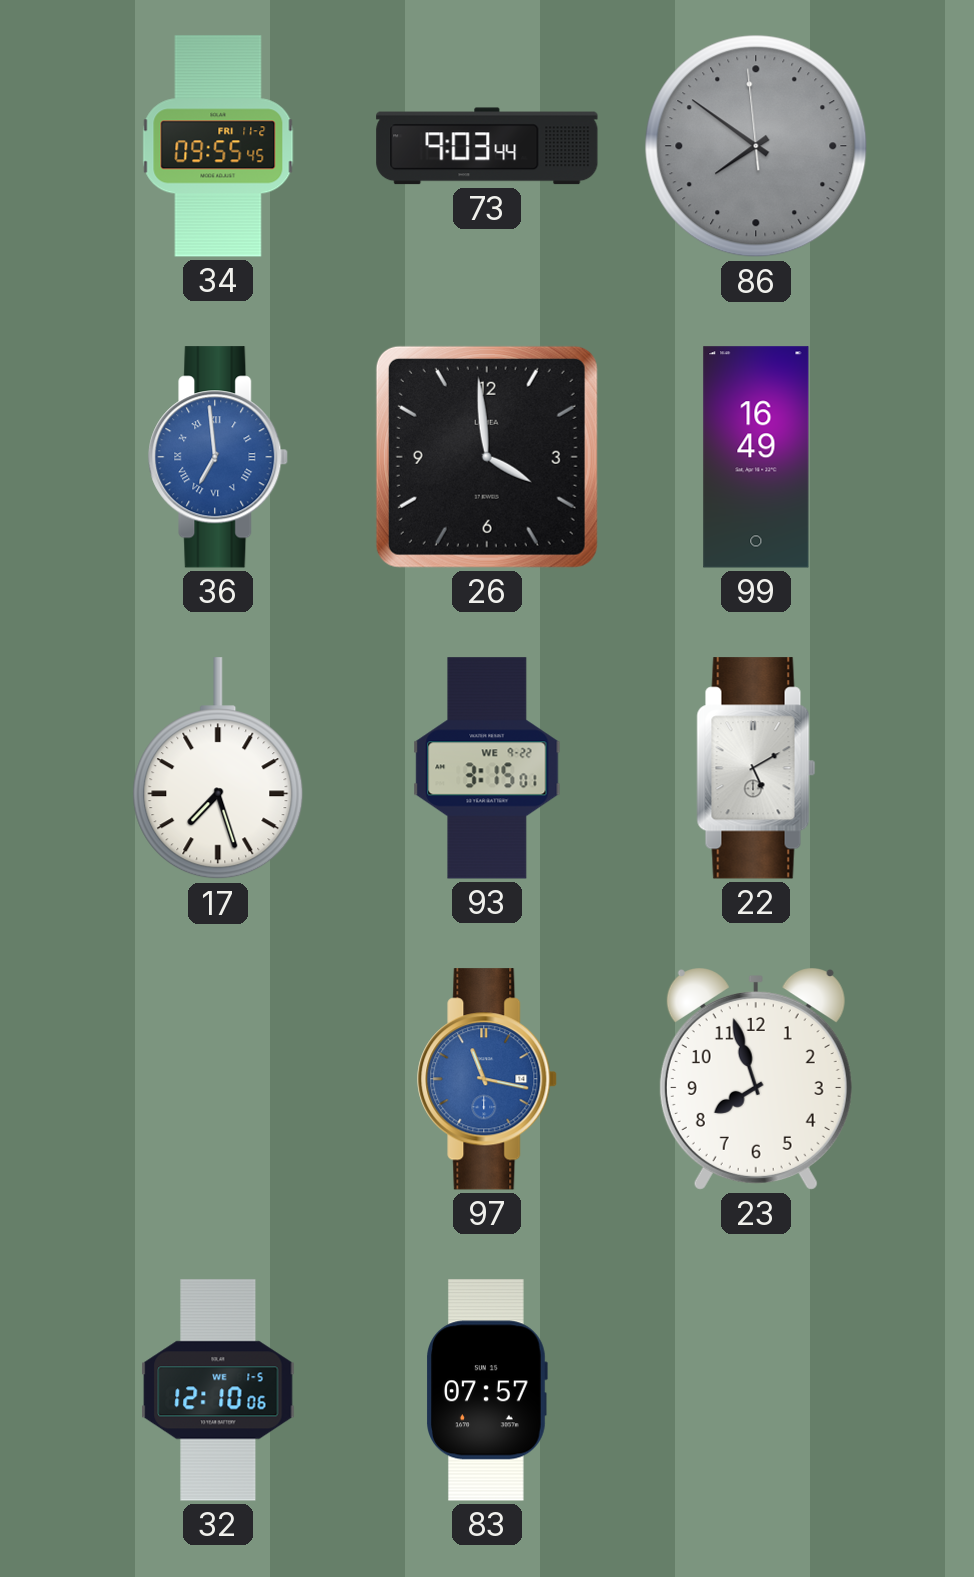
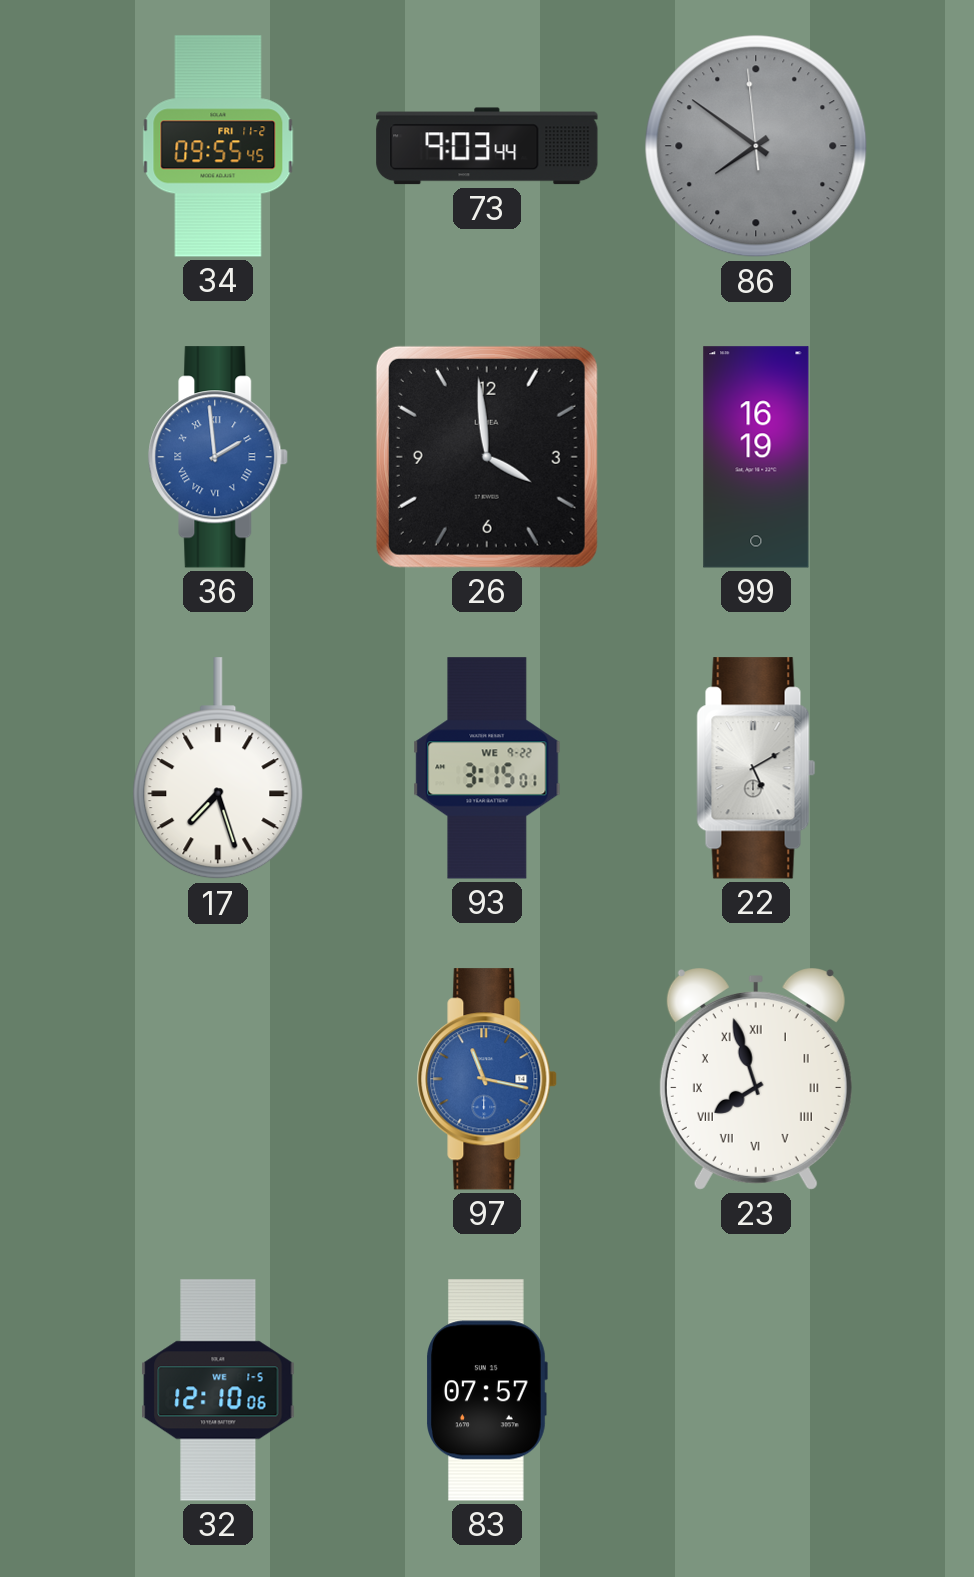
36: 6:59 -> 1:59 (219, 457)
99: 16:49 -> 16:19 (756, 457)
23 numerals: Arabic -> Roman (756, 1079)
